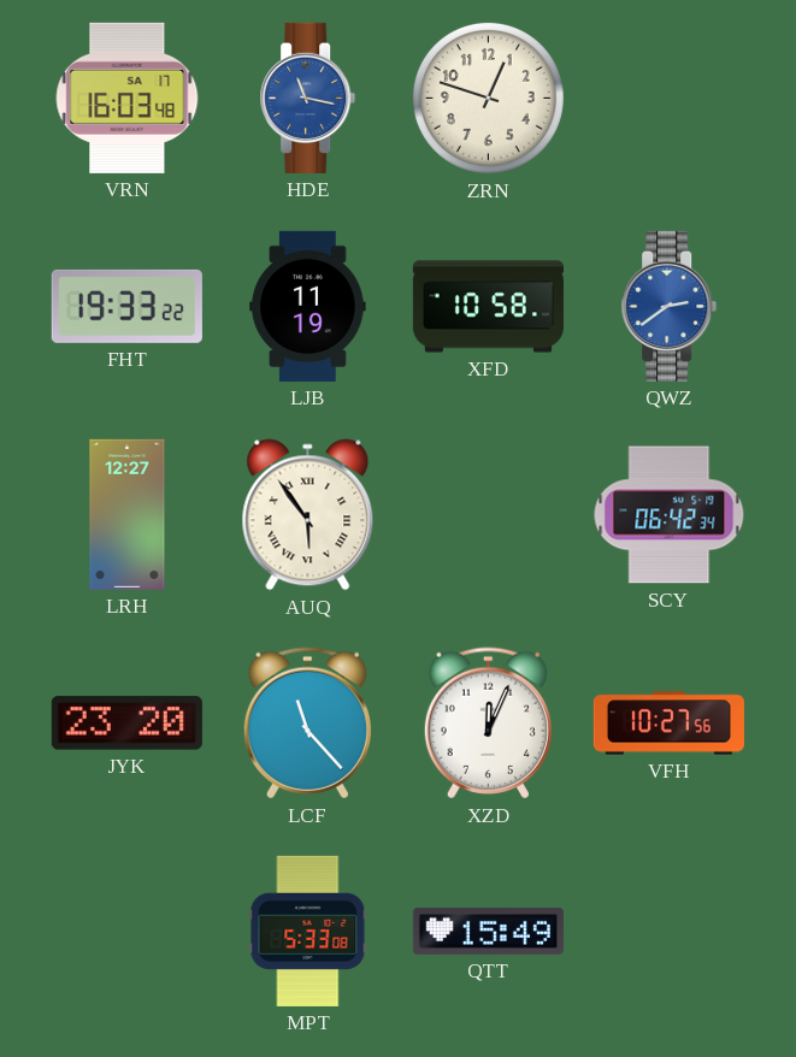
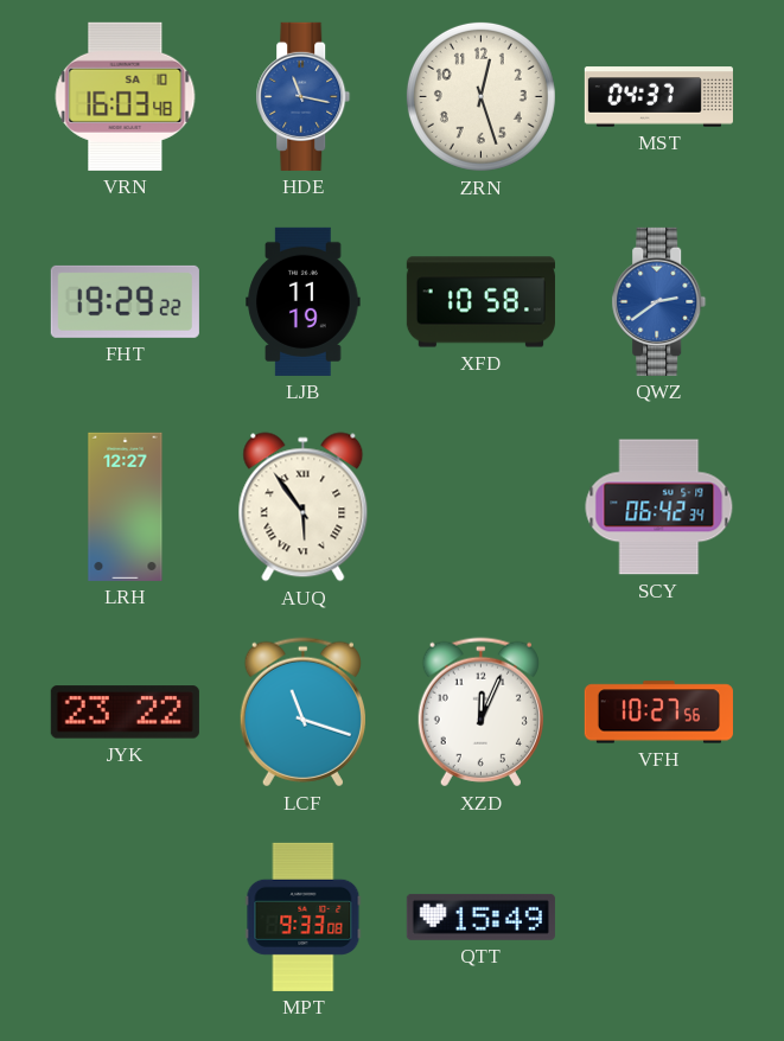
VRN date: SA 17 -> SA 10 (126, 96)
ZRN: 12:48 -> 12:27 (480, 96)
MST: none -> 04:37 (658, 97)
FHT: 19:33 -> 19:29 (125, 301)
JYK: 23:20 -> 23:22 (125, 713)
LCF: 11:23 -> 11:18 (302, 713)
MPT: 5:33 -> 9:33 (304, 917)
